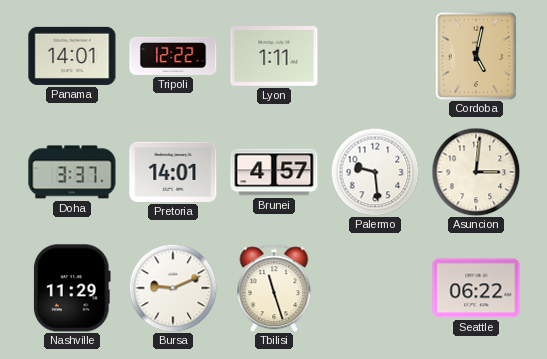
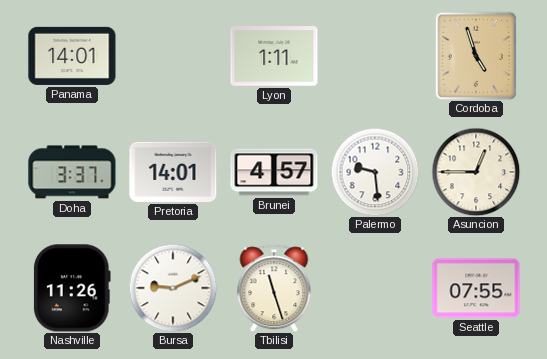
Tripoli: 12:22 -> none (173, 56)
Cordoba: 5:02 -> 4:57 (476, 56)
Asuncion: 3:01 -> 12:45 (476, 172)
Nashville: 11:29 -> 11:26 (72, 288)
Seattle: 06:22 -> 07:55 (476, 288)
